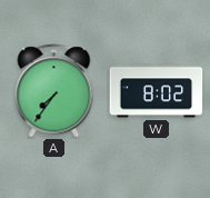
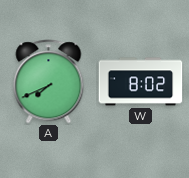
A: 7:36 -> 7:41 (49, 82)
